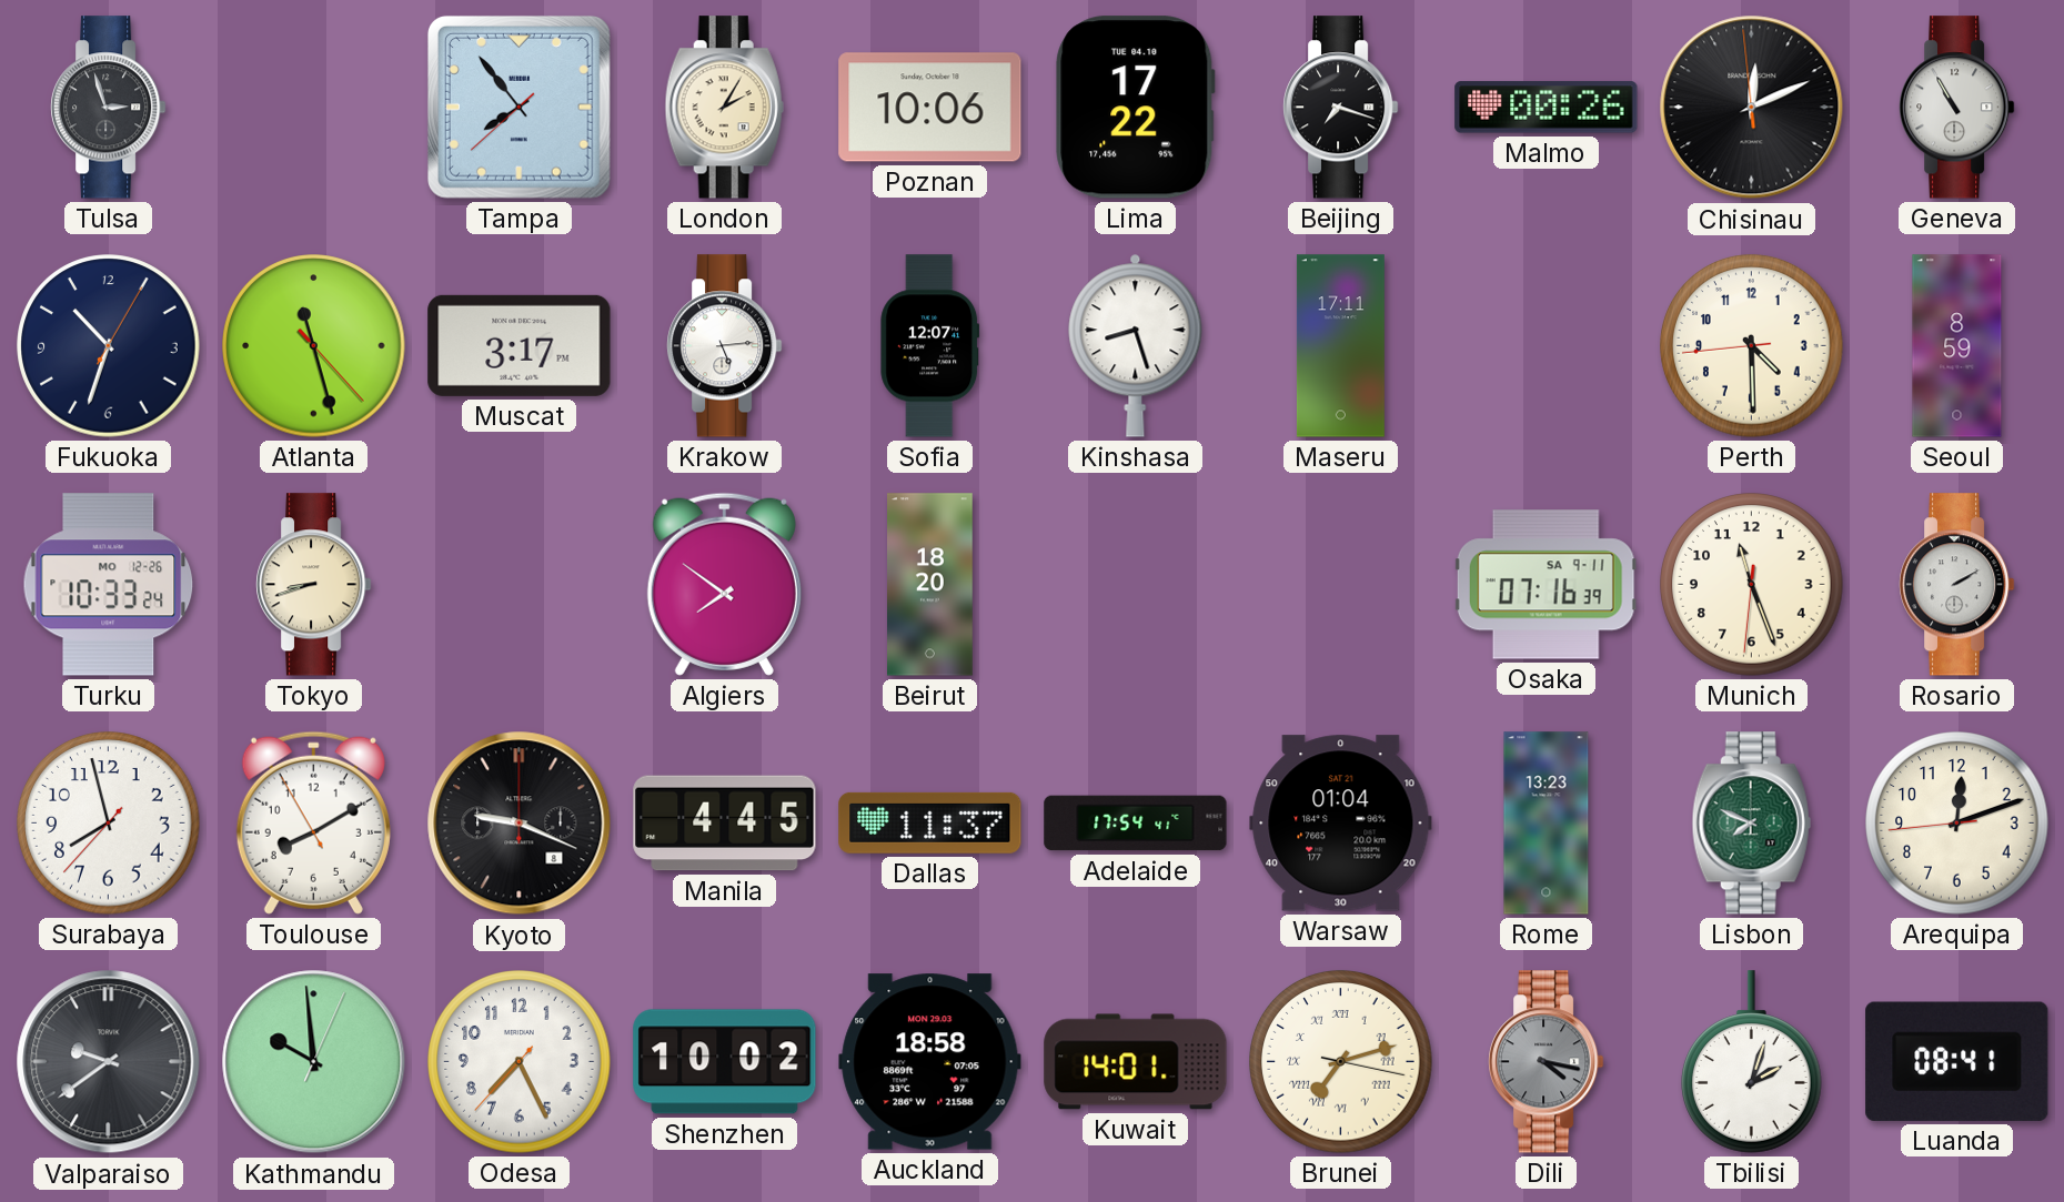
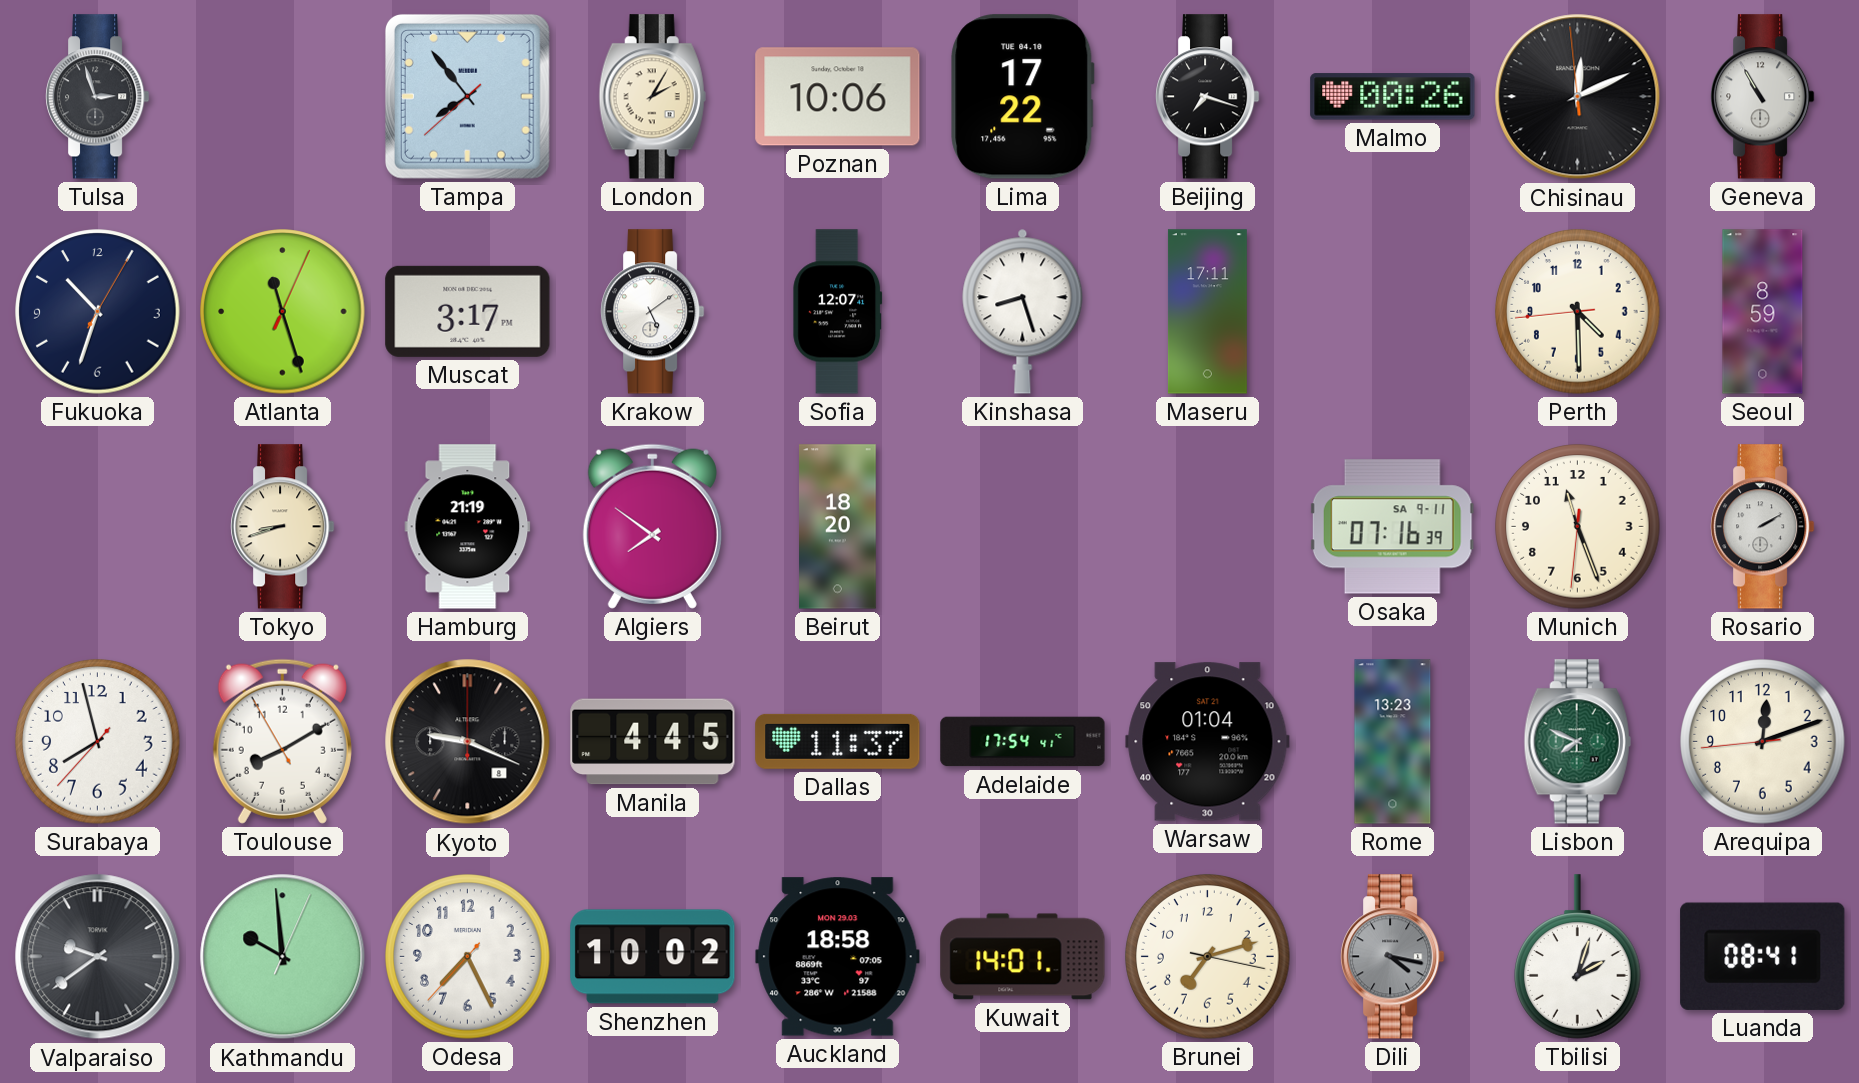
Atlanta: 11:27:23 -> 11:27:04 (283, 312)
Krakow: 5:14 -> 5:09 (653, 312)
Turku: 10:33 -> none (109, 585)
Hamburg: none -> 21:19 (468, 527)
Brunei numerals: Roman -> Arabic (1208, 957)
